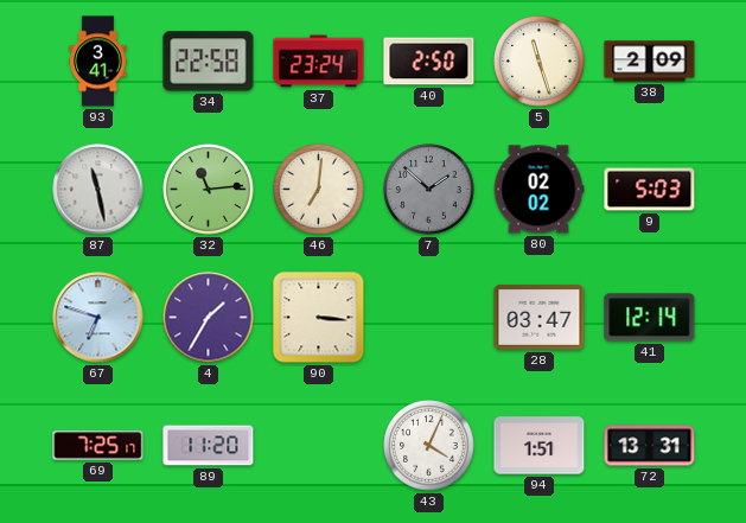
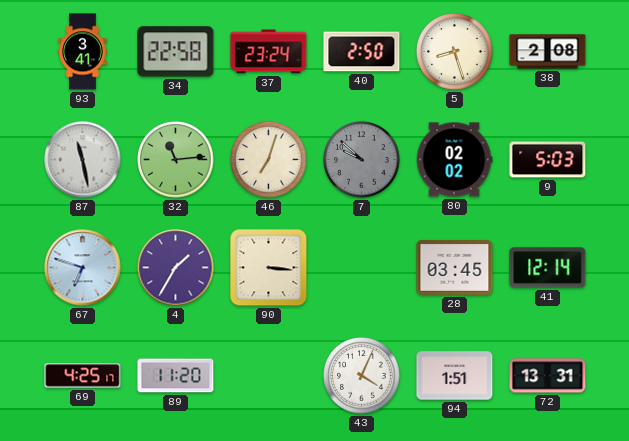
5: 11:27 -> 8:27 (455, 52)
38: 2:09 -> 2:08 (548, 52)
46: 7:01 -> 7:03 (269, 160)
7: 1:52 -> 9:52 (362, 160)
28: 03:47 -> 03:45 (455, 267)
69: 7:25 -> 4:25 (83, 376)
